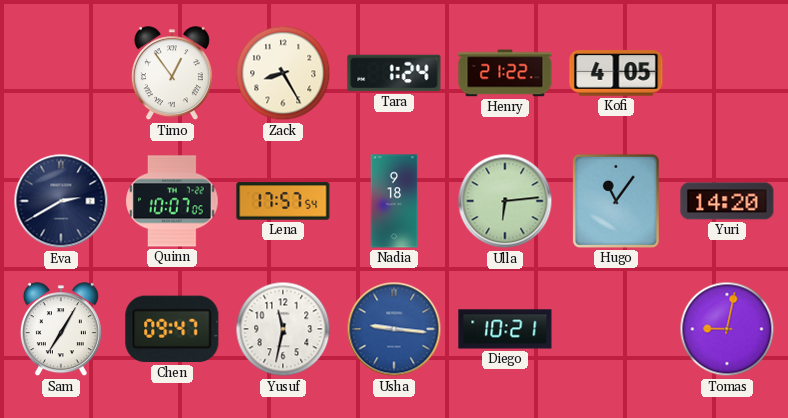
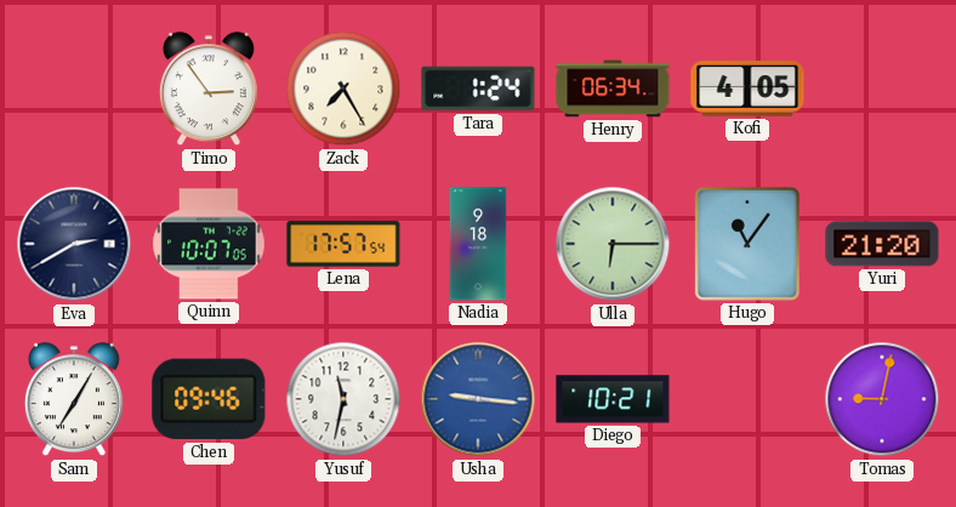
Timo: 12:54 -> 2:54 (209, 90)
Zack: 8:25 -> 7:25 (343, 89)
Henry: 21:22 -> 06:34 (613, 89)
Ulla: 6:14 -> 6:15 (613, 244)
Yuri: 14:20 -> 21:20 (882, 244)
Chen: 09:47 -> 09:46 (209, 399)
